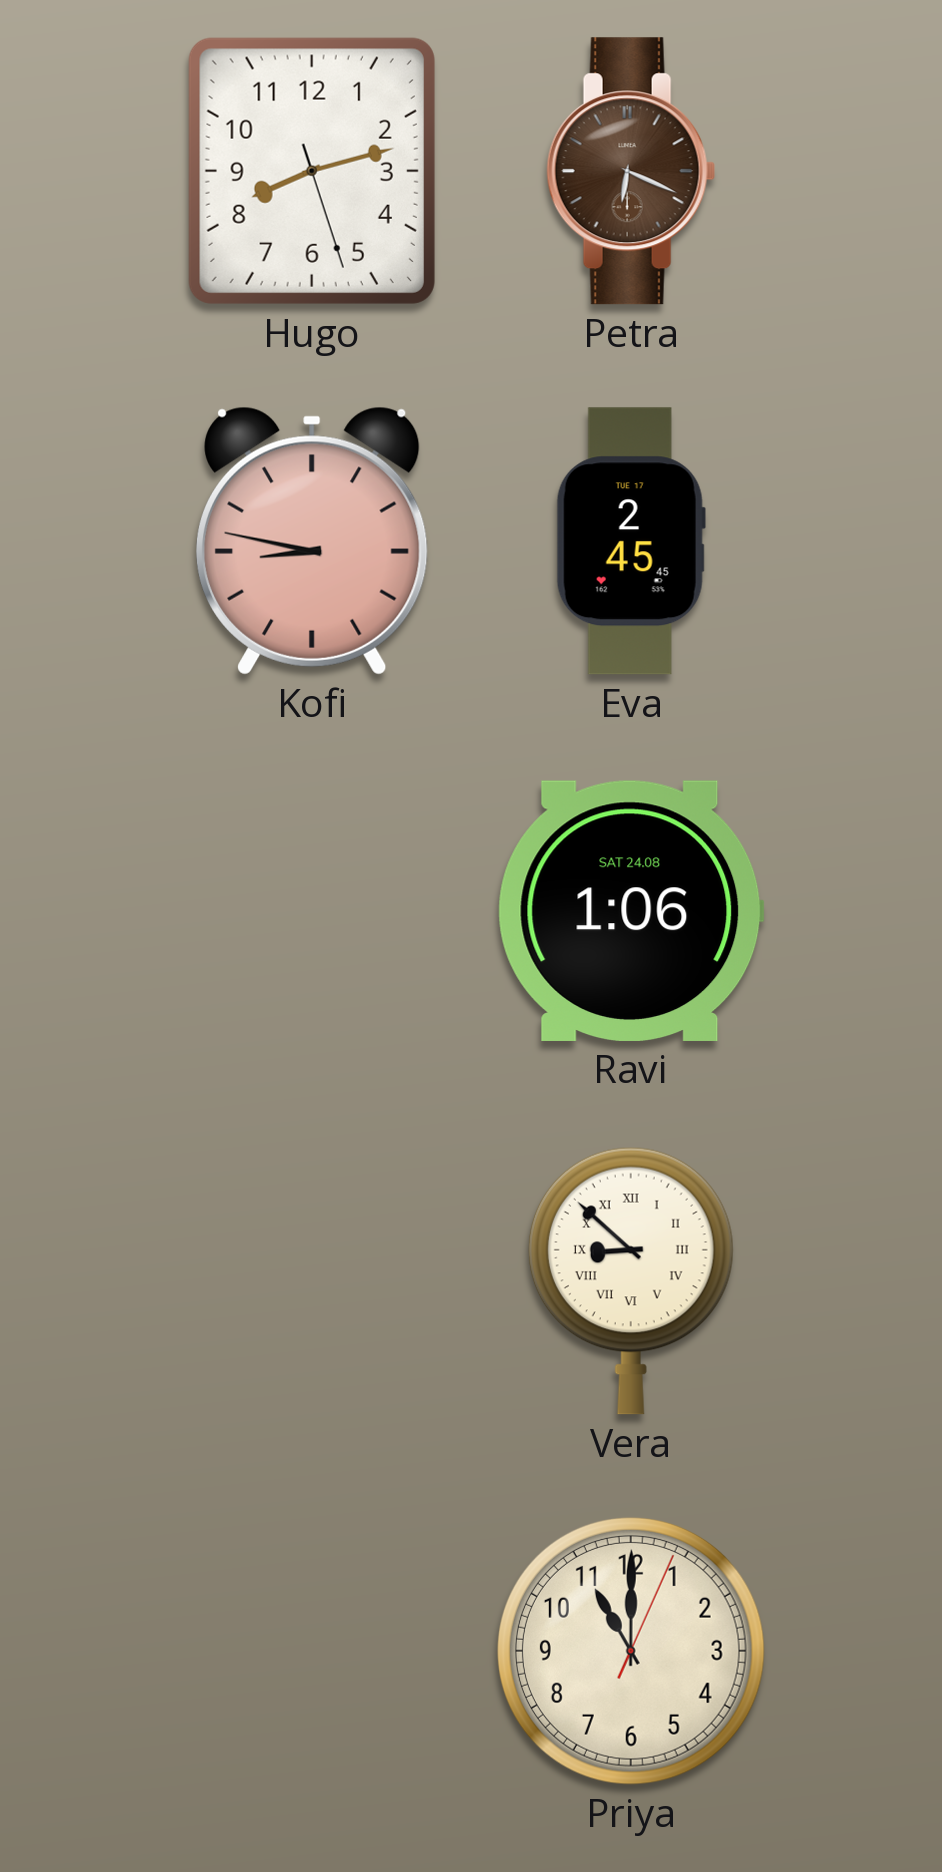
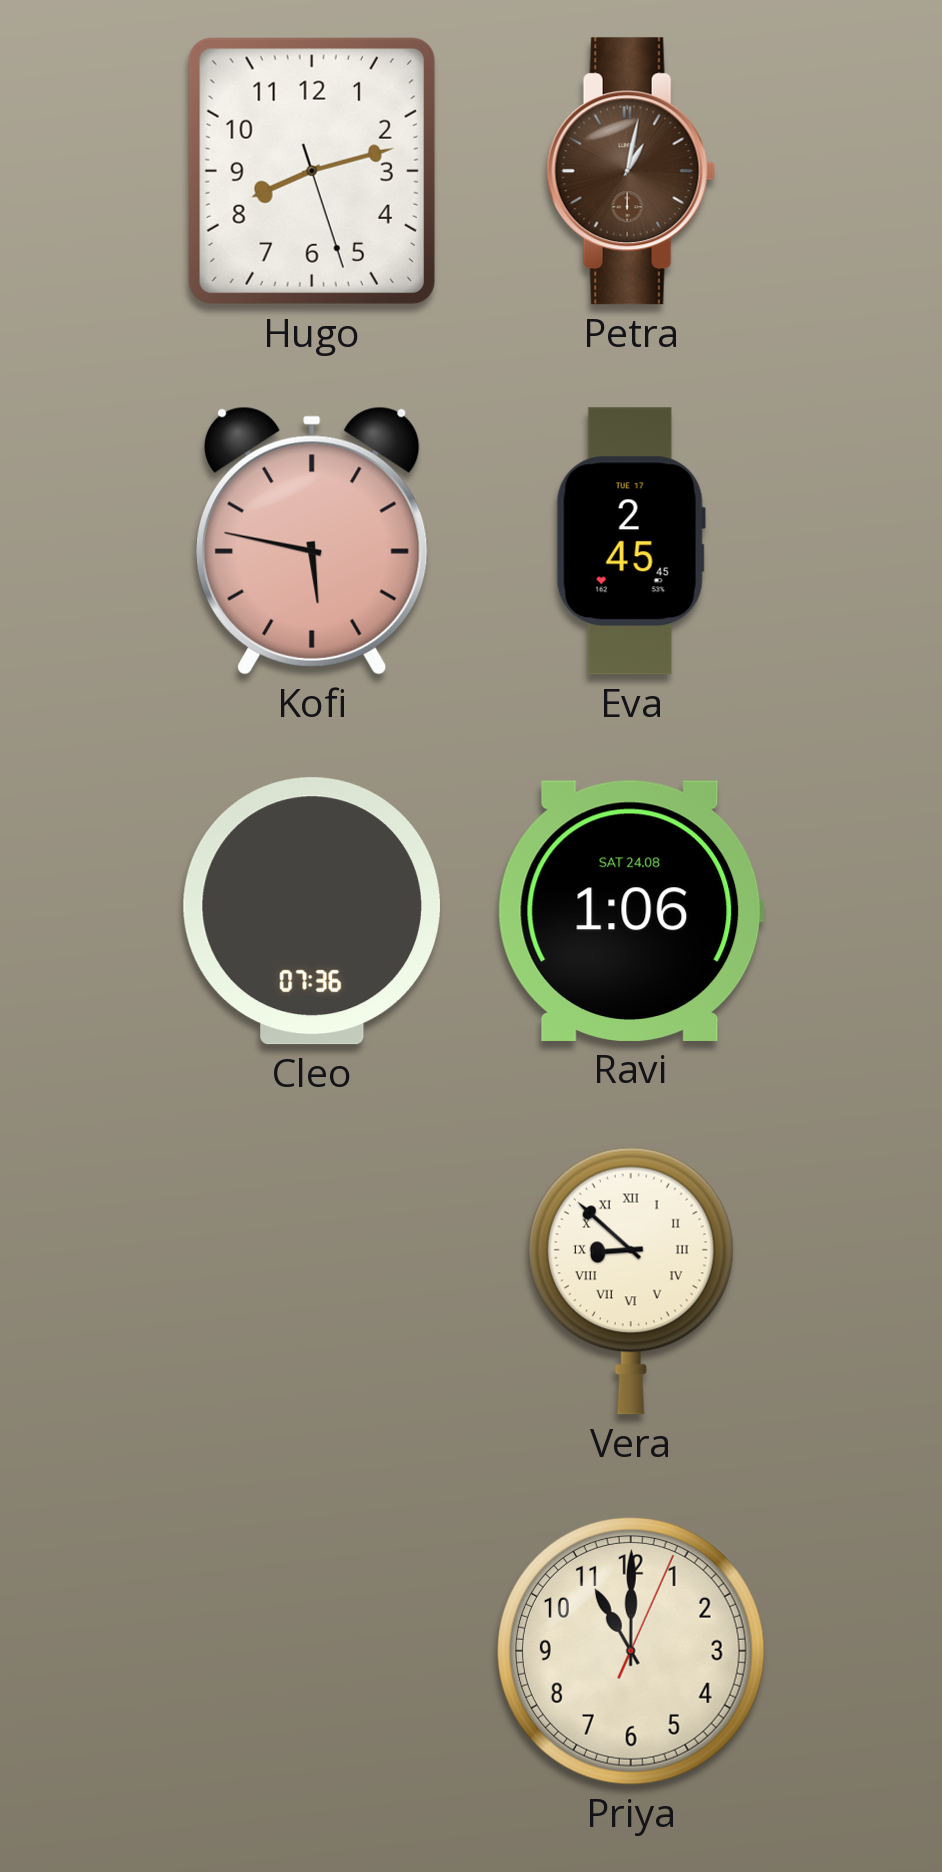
Petra: 6:19 -> 1:02 (631, 171)
Kofi: 8:47 -> 5:47 (313, 541)
Cleo: none -> 07:36 (312, 911)
